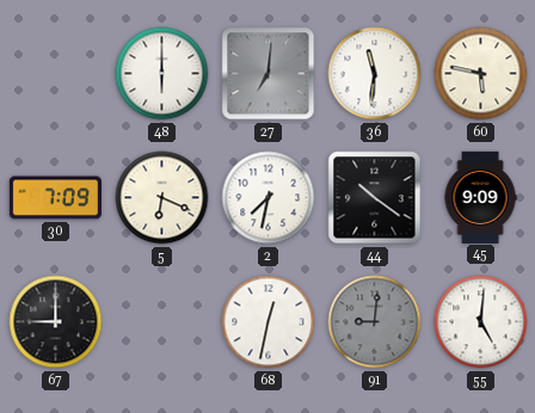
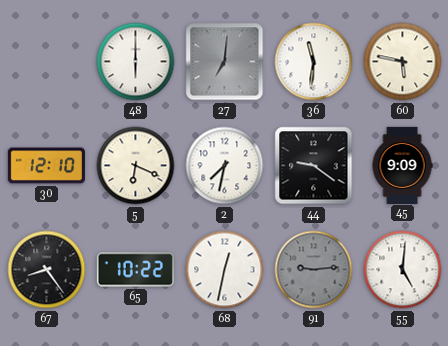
30: 7:09 -> 12:10 (46, 166)
44: 10:21 -> 9:21 (314, 166)
67: 9:00 -> 8:24 (47, 270)
65: none -> 10:22 (135, 270)
91: 9:01 -> 9:14 (314, 270)
